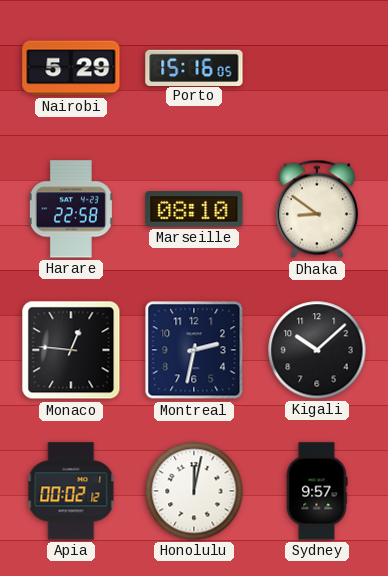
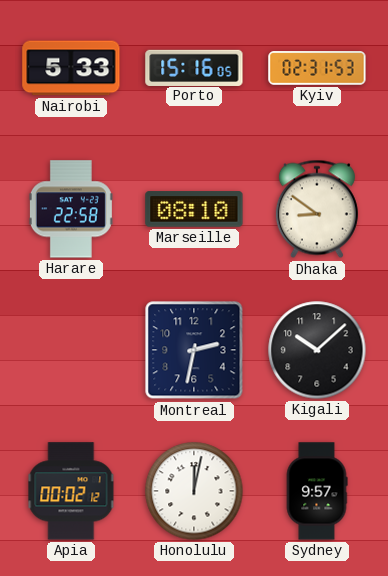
Nairobi: 5:29 -> 5:33 (71, 68)
Kyiv: none -> 02:31 (317, 68)
Monaco: 12:46 -> none (71, 350)
